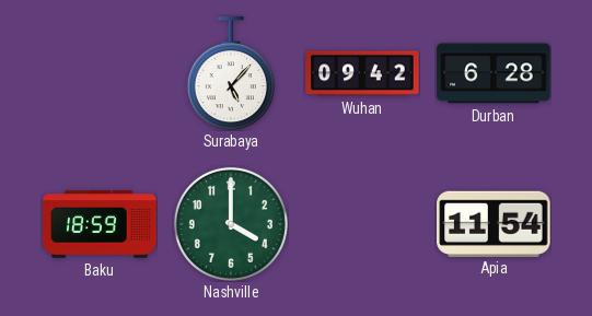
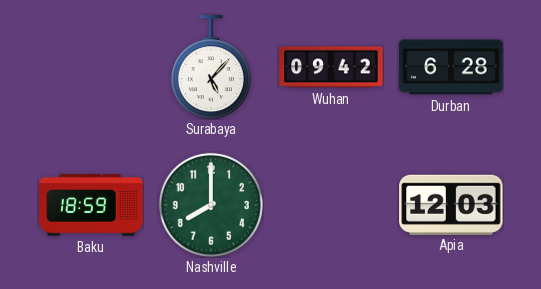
Nashville: 4:00 -> 8:00 (211, 205)
Apia: 11:54 -> 12:03 (451, 204)
